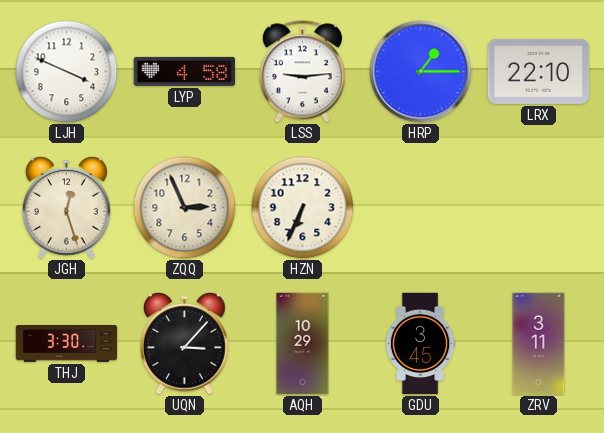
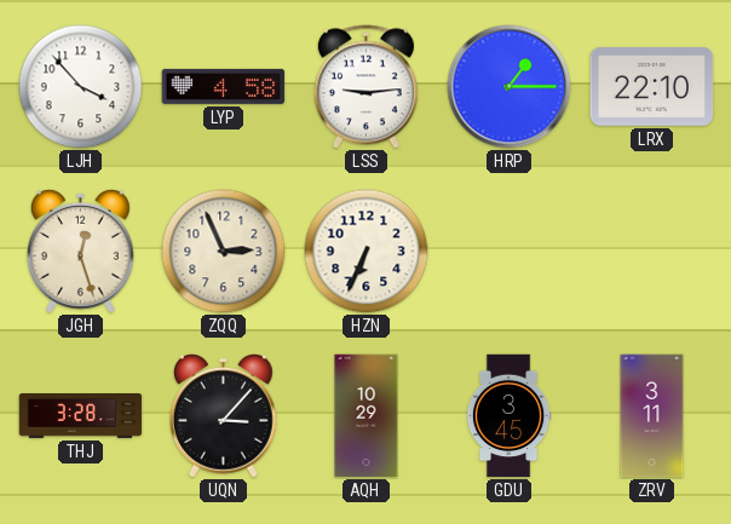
LJH: 3:49 -> 3:53 (81, 87)
THJ: 3:30 -> 3:28 (81, 416)
